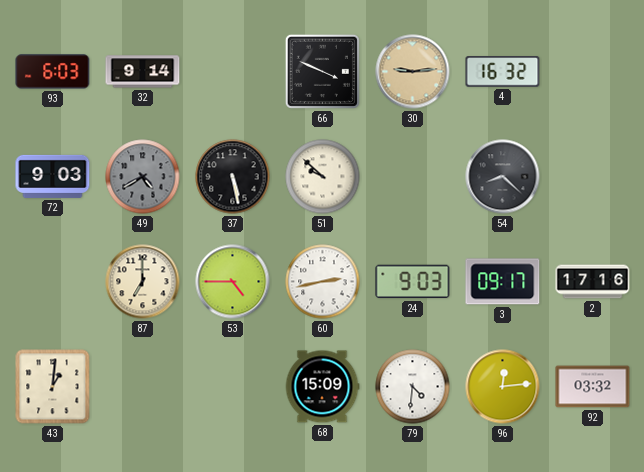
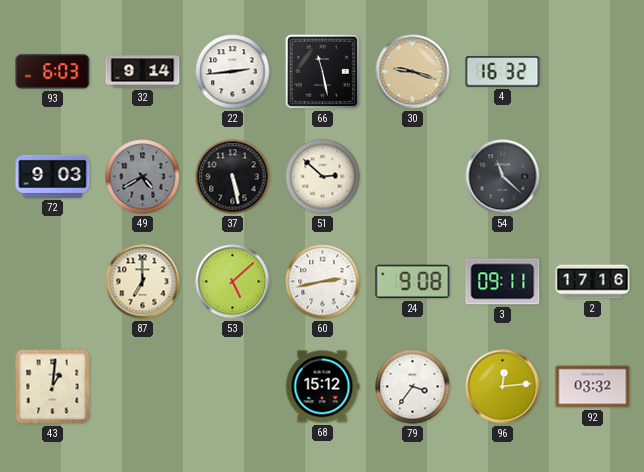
22: none -> 2:44 (233, 72)
66: 3:49 -> 11:28 (322, 71)
30: 9:14 -> 9:18 (413, 72)
51: 9:52 -> 2:52 (323, 177)
54: 8:22 -> 11:22 (503, 177)
53: 4:45 -> 5:08 (233, 282)
24: 9:03 -> 9:08 (413, 282)
3: 09:17 -> 09:11 (503, 282)
68: 15:09 -> 15:12 (322, 387)
79: 4:31 -> 3:36 (413, 387)
